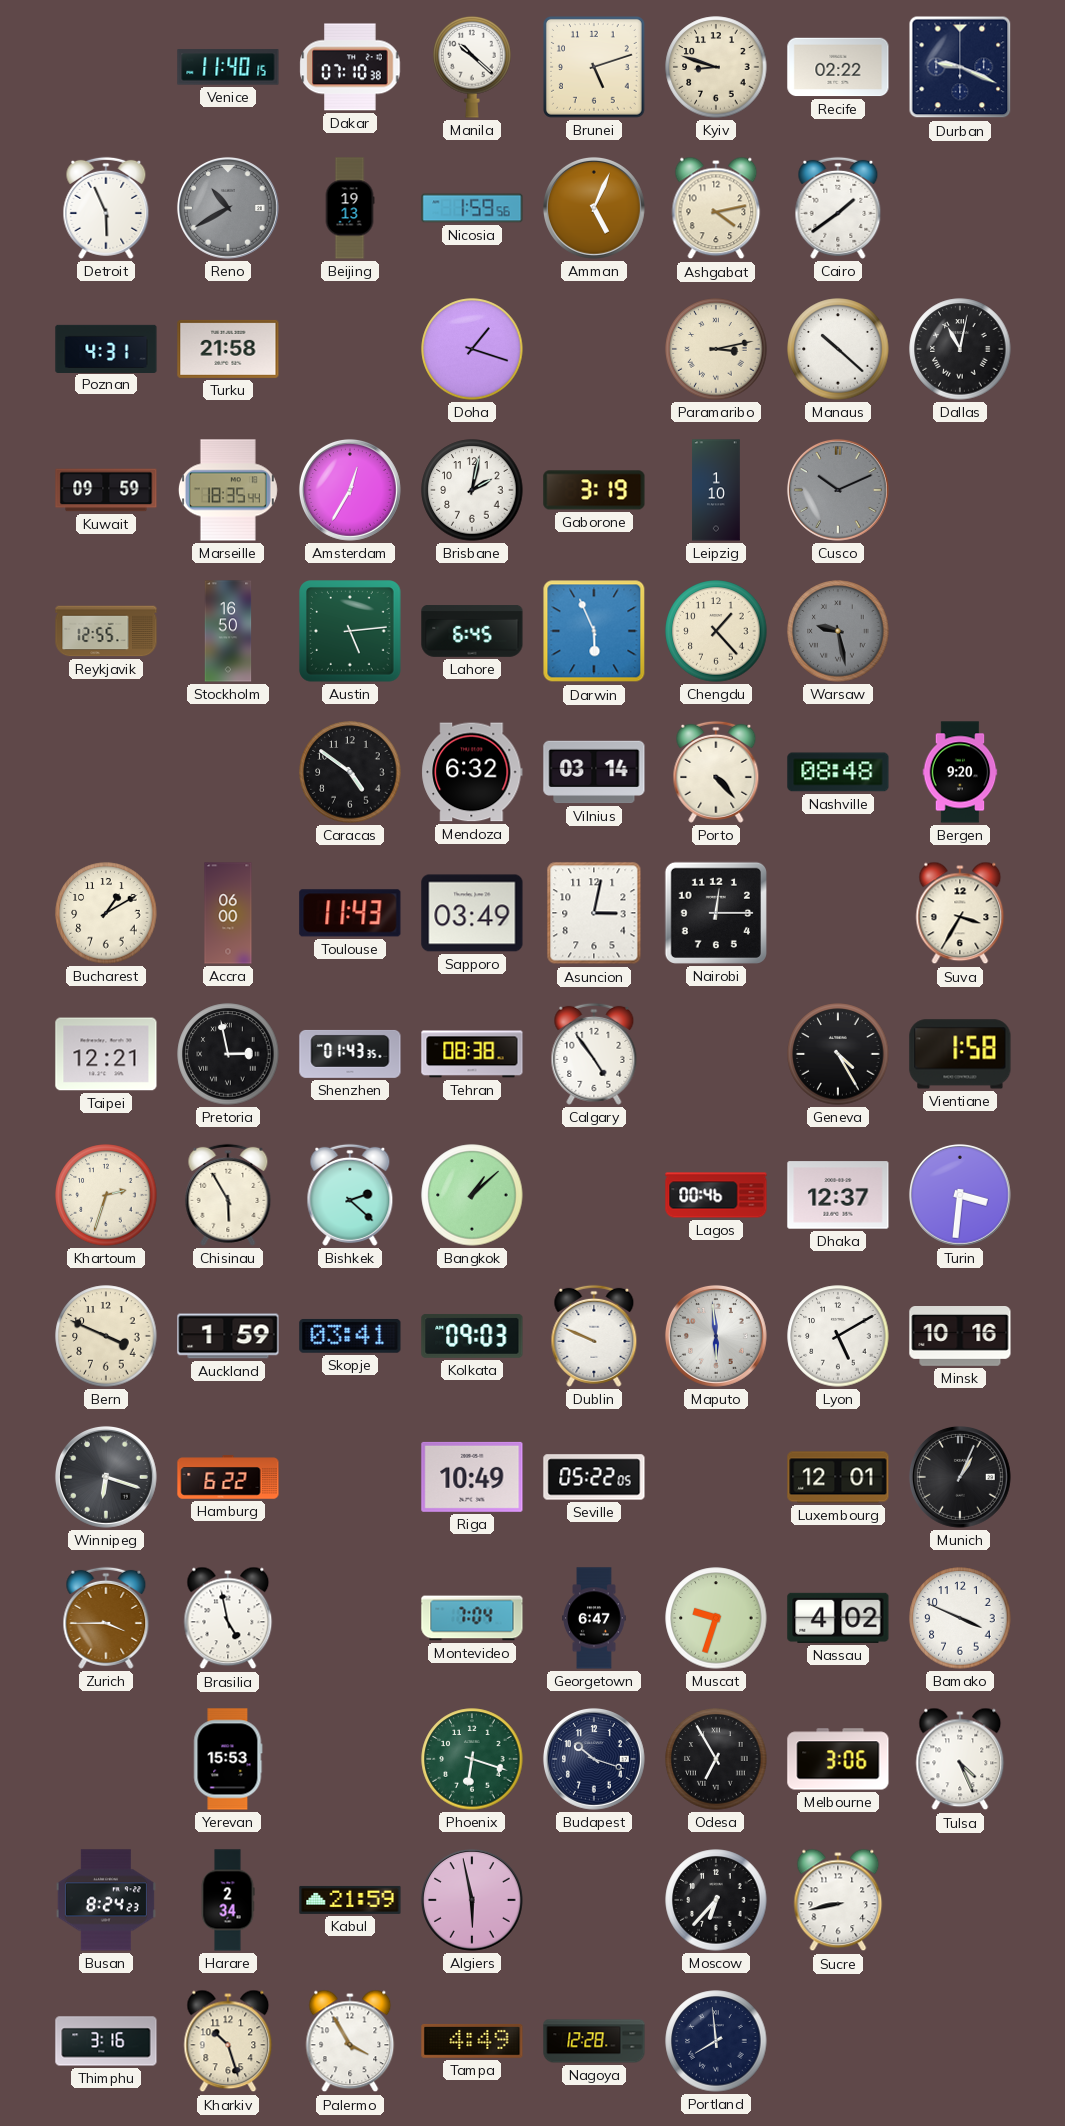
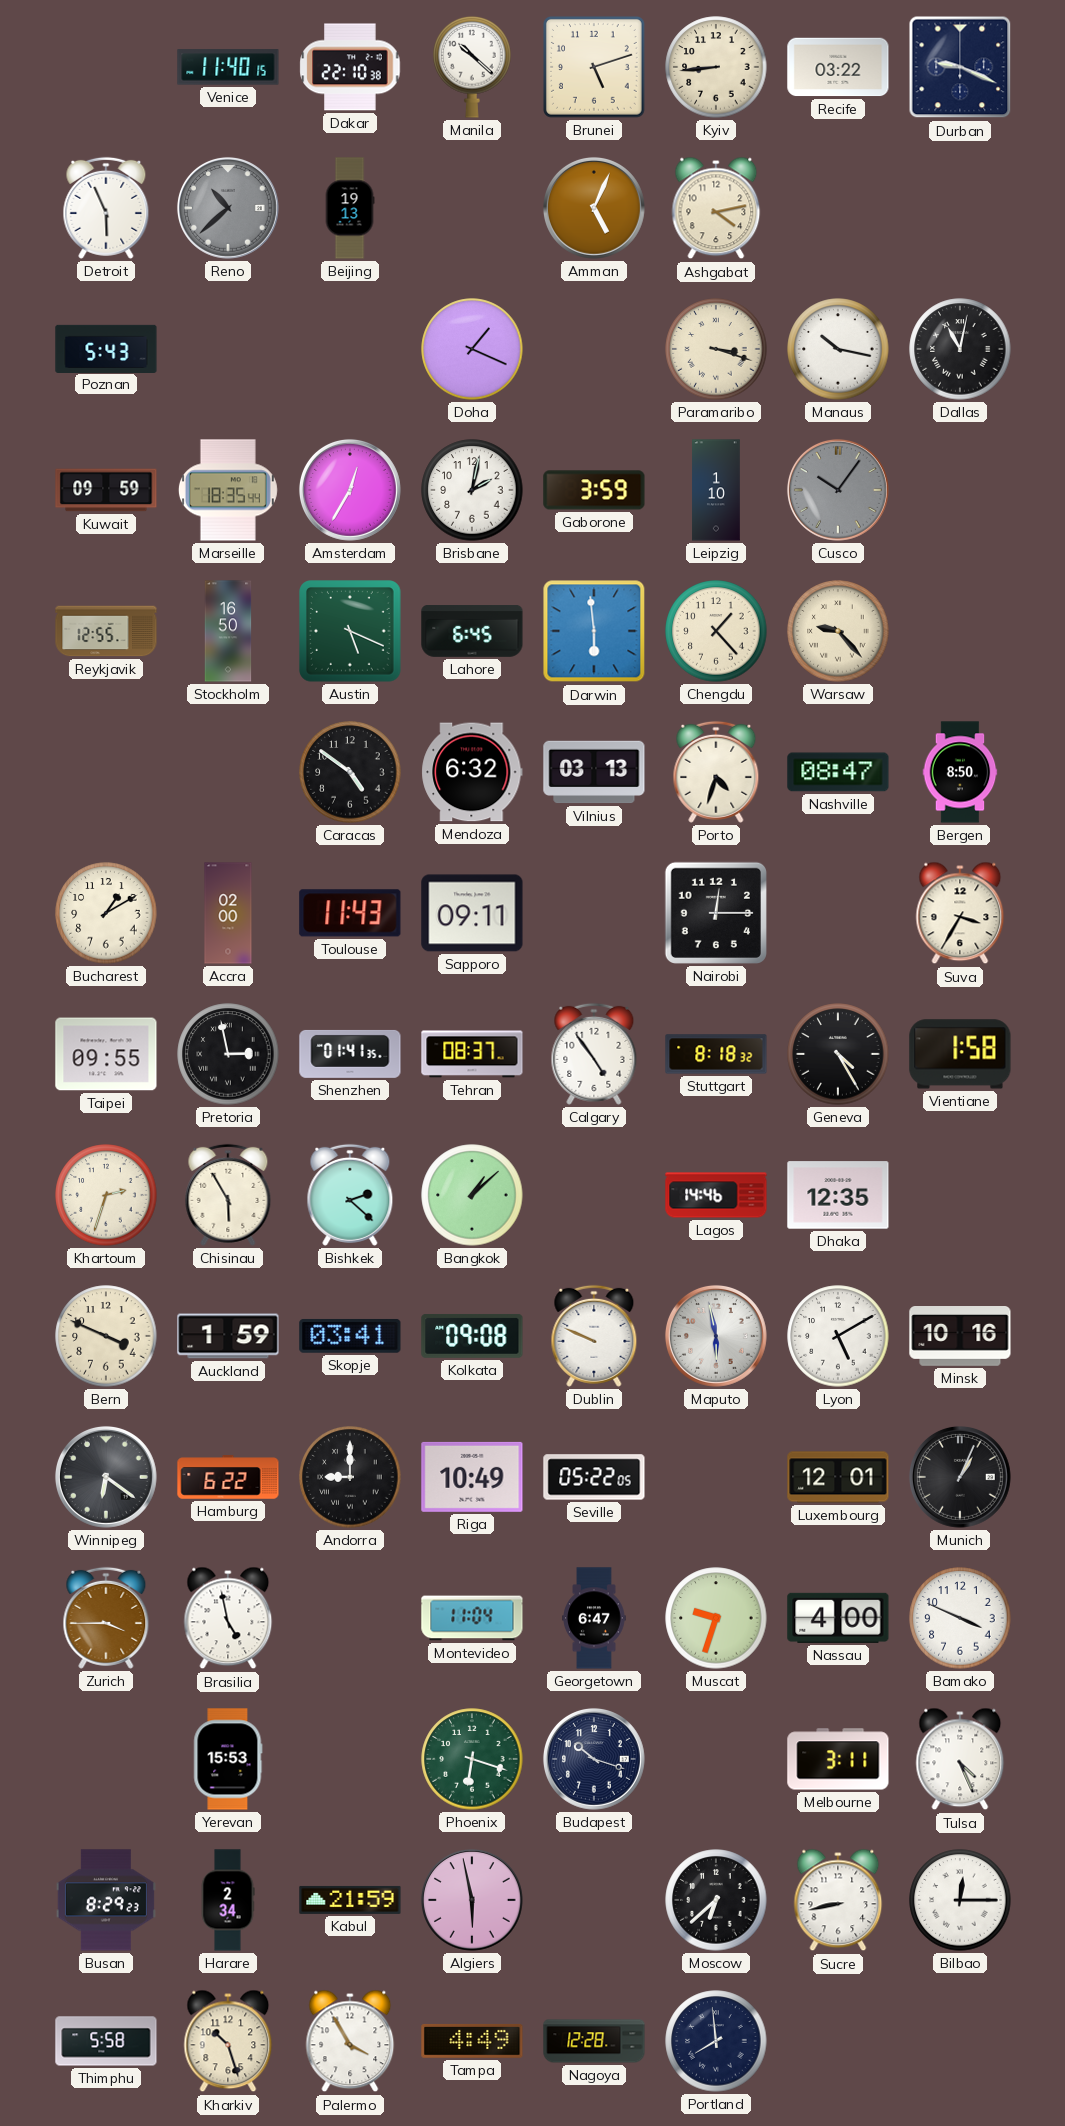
Dakar: 07:10 -> 22:10 (350, 67)
Kyiv: 8:48 -> 8:44 (716, 67)
Recife: 02:22 -> 03:22 (838, 67)
Reno: 10:40 -> 10:38 (228, 208)
Nicosia: 1:59 -> none (472, 208)
Cairo: 1:39 -> none (838, 208)
Poznan: 4:31 -> 5:43 (106, 348)
Turku: 21:58 -> none (228, 349)
Doha: 1:18 -> 1:19 (472, 349)
Paramaribo: 3:13 -> 3:18 (716, 349)
Manaus: 10:22 -> 10:17 (838, 349)
Gaborone: 3:19 -> 3:59 (594, 490)
Cusco: 10:11 -> 10:06 (838, 490)
Austin: 5:14 -> 5:19 (350, 631)
Darwin: 5:56 -> 5:59 (594, 631)
Warsaw: 9:28 -> 9:23 (838, 631)
Warsaw dial: grey -> cream (838, 631)
Vilnius: 03:14 -> 03:13 (594, 772)
Porto: 4:23 -> 4:33 (716, 772)
Nashville: 08:48 -> 08:47 (838, 772)
Bergen: 9:20 -> 8:50 (960, 772)
Accra: 06:00 -> 02:00 (228, 913)
Sapporo: 03:49 -> 09:11 (472, 913)
Asuncion: 3:02 -> none (594, 913)
Taipei: 12:21 -> 09:55 (106, 1054)
Shenzhen: 01:43 -> 01:41 (350, 1054)
Tehran: 08:38 -> 08:37 (472, 1054)
Stuttgart: none -> 8:18 (716, 1054)
Lagos: 00:46 -> 14:46 (716, 1195)
Dhaka: 12:37 -> 12:35 (838, 1195)
Turin: 3:31 -> none (960, 1195)
Kolkata: 09:03 -> 09:08 (472, 1336)
Maputo: 5:59 -> 5:58 (716, 1336)
Winnipeg: 6:18 -> 6:21 (106, 1477)
Andorra: none -> 9:00 (350, 1477)
Montevideo: 7:04 -> 11:04 (472, 1618)
Nassau: 4:02 -> 4:00 (838, 1618)
Odesa: 6:55 -> none (716, 1759)
Melbourne: 3:06 -> 3:11 (838, 1759)
Busan: 8:24 -> 8:29 (106, 1900)
Moscow: 6:37 -> 6:38 (716, 1900)
Bilbao: none -> 12:15 (960, 1900)
Thimphu: 3:16 -> 5:58 (106, 2041)
